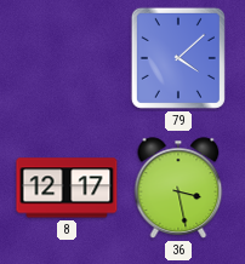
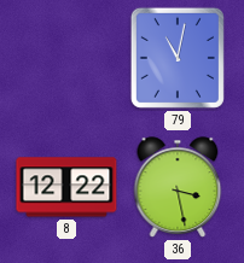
79: 4:08 -> 11:02 (178, 58)
8: 12:17 -> 12:22 (66, 187)
